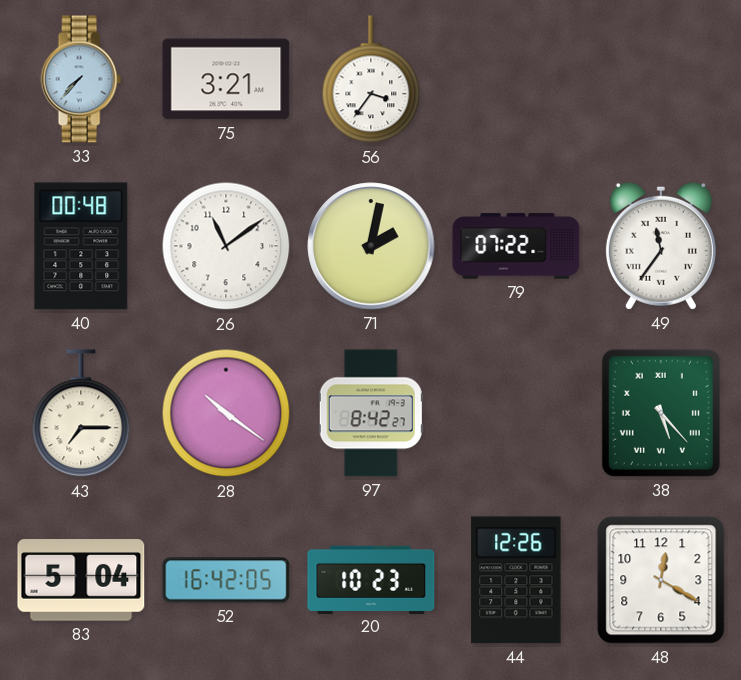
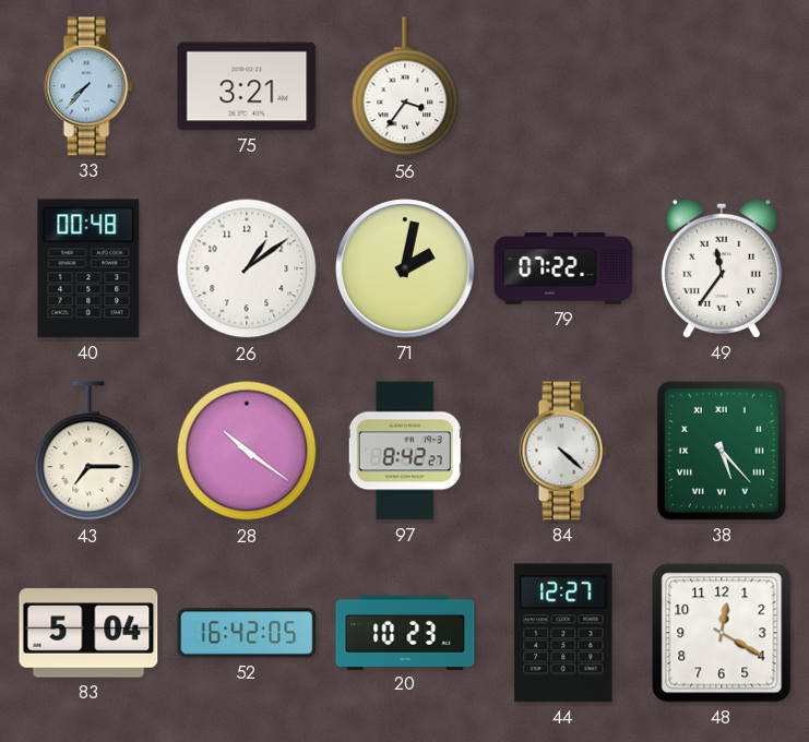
26: 11:09 -> 1:09 (247, 268)
84: none -> 4:22 (563, 451)
44: 12:26 -> 12:27 (563, 633)
